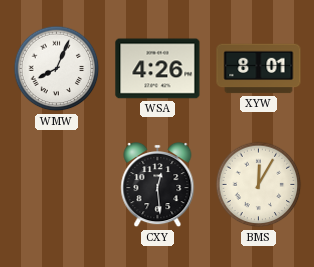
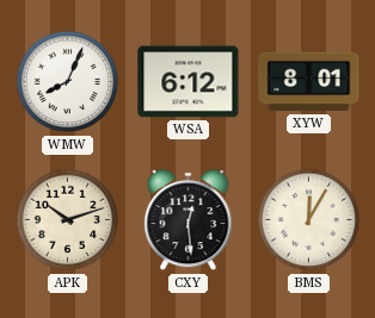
WSA: 4:26 -> 6:12 (189, 82)
APK: none -> 10:12 (68, 220)
